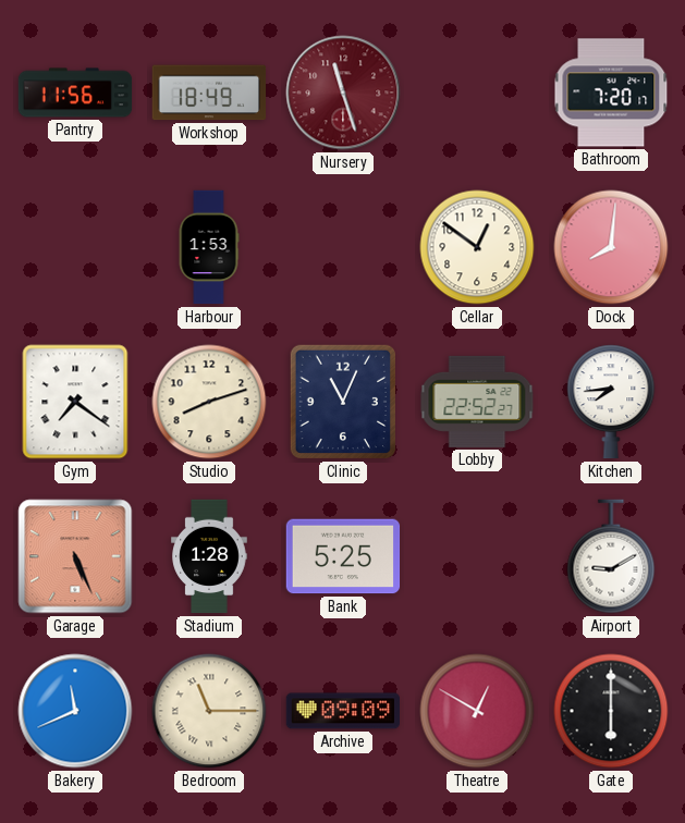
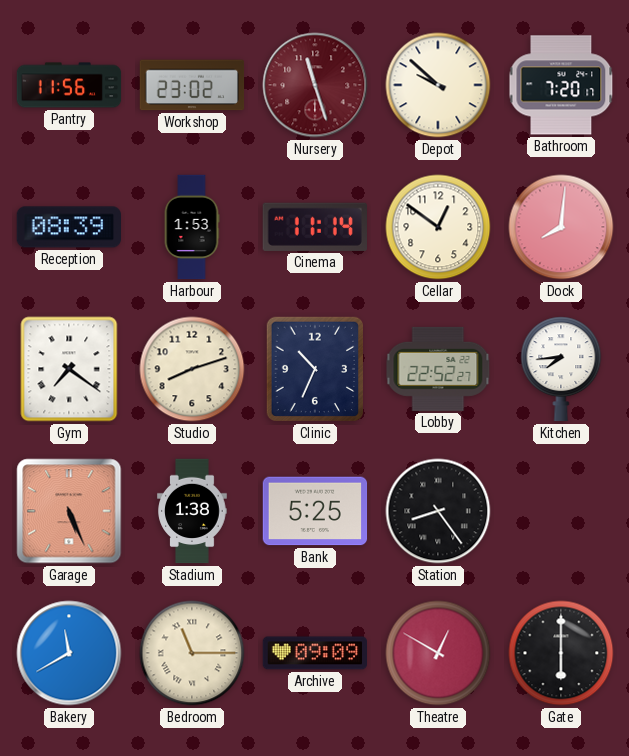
Workshop: 18:49 -> 23:02 (192, 85)
Depot: none -> 9:52 (438, 85)
Reception: none -> 08:39 (68, 227)
Cinema: none -> 11:14 (315, 227)
Clinic: 11:04 -> 10:34 (314, 369)
Stadium: 1:28 -> 1:38 (192, 511)
Station: none -> 8:24 (438, 511)
Airport: 9:10 -> none (611, 556)
Bakery: 11:41 -> 11:40 (69, 653)
